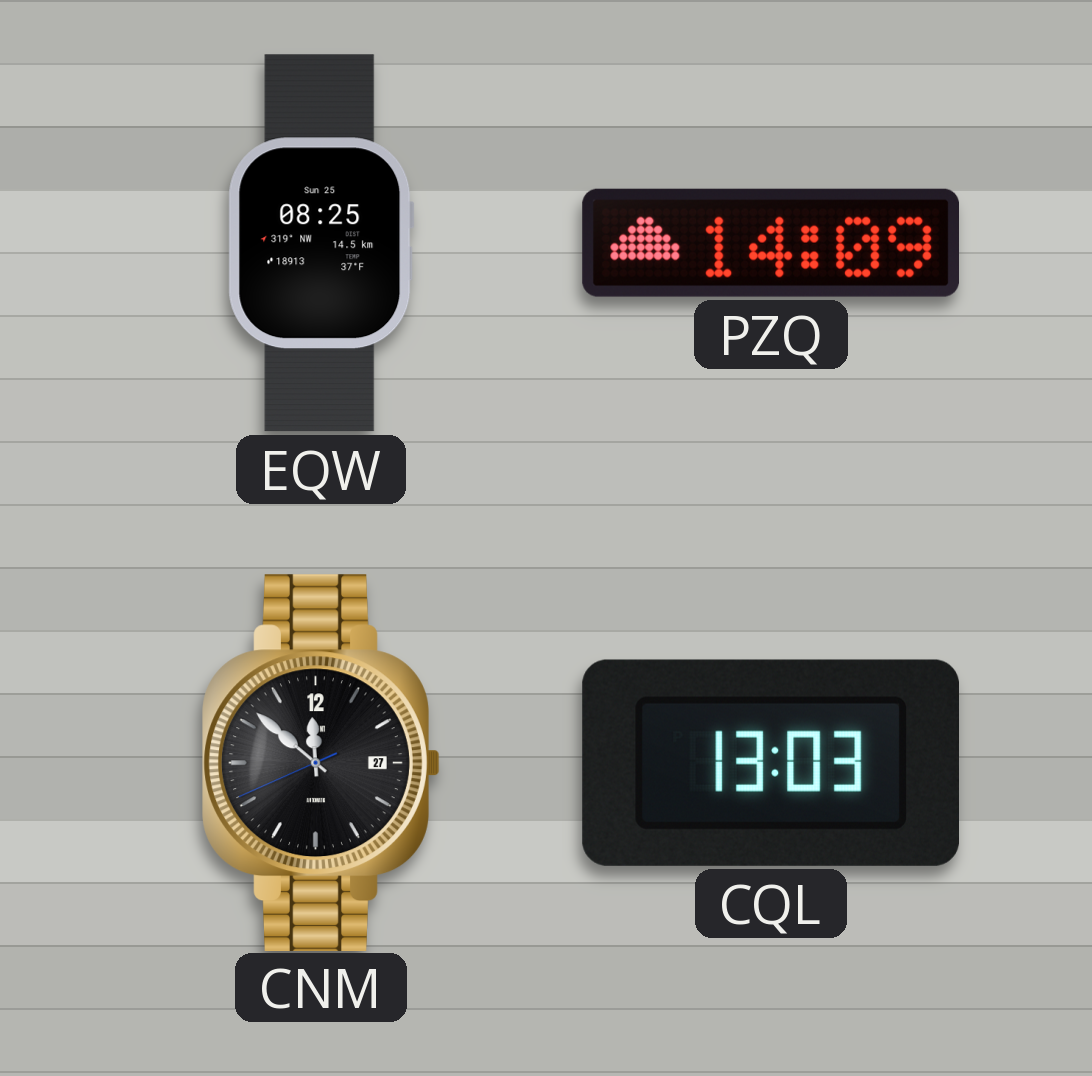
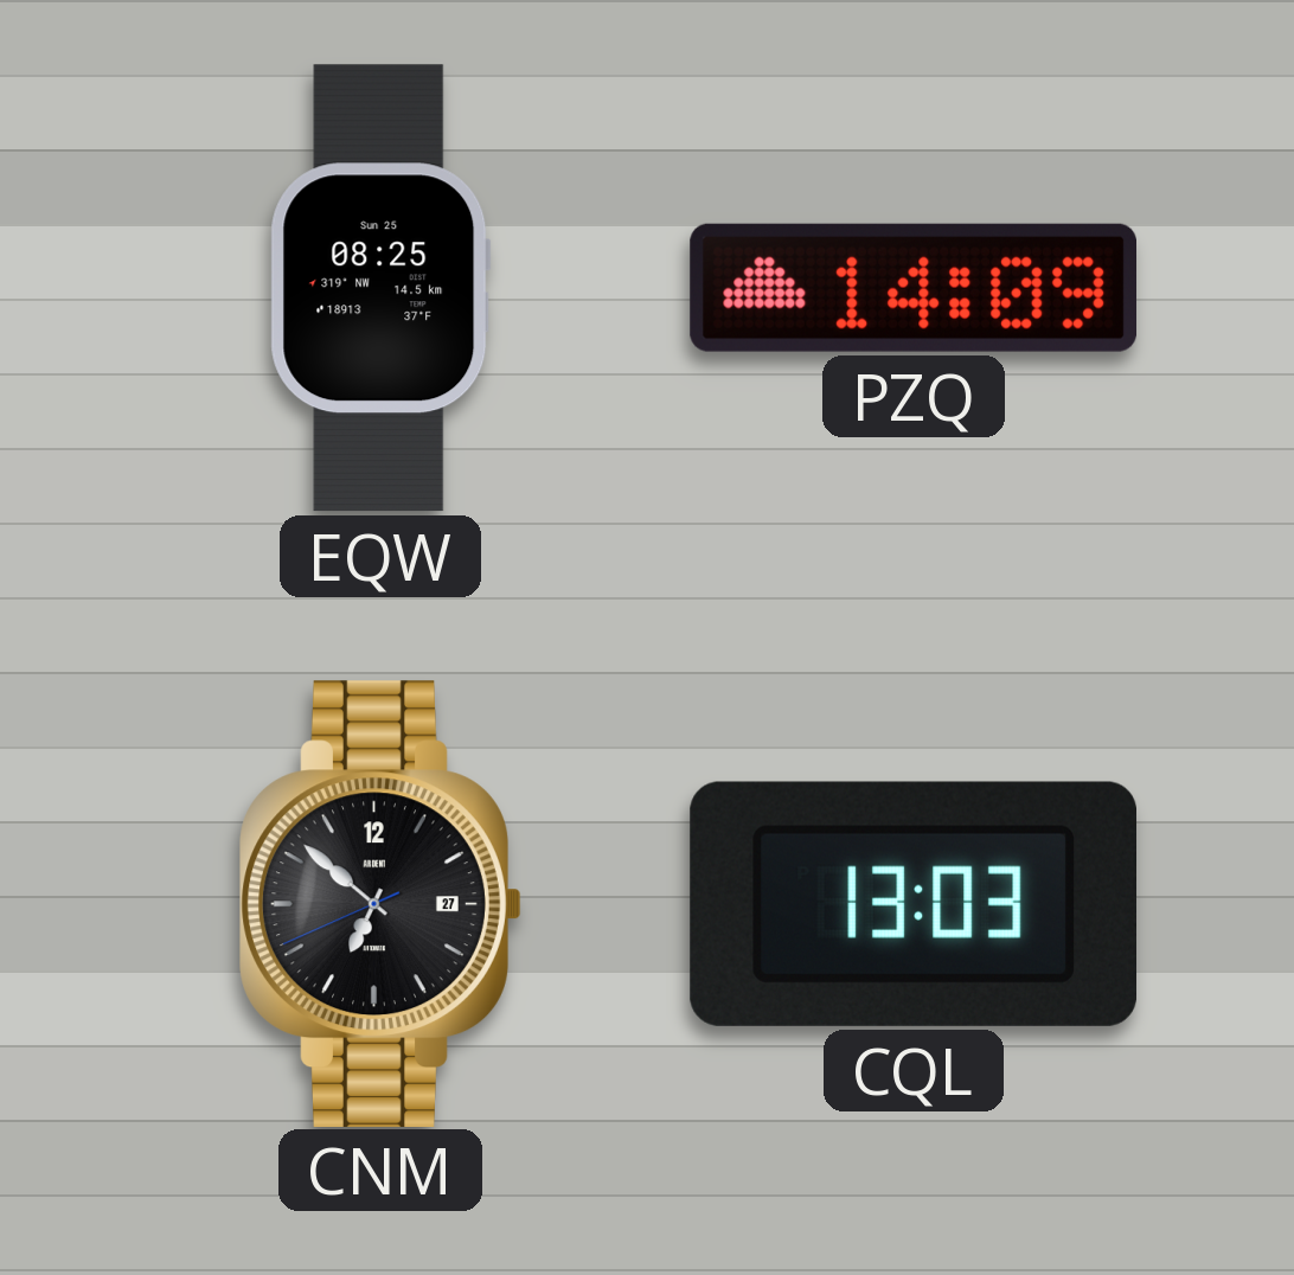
CNM: 11:51 -> 6:51 (380, 903)
